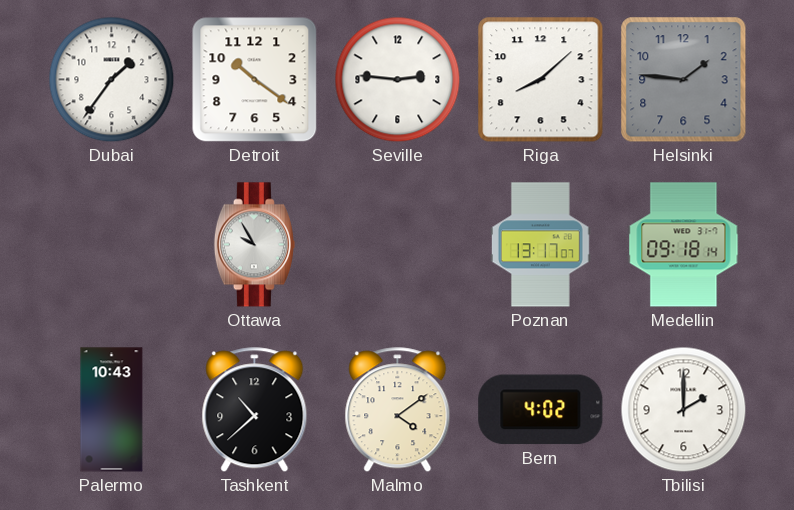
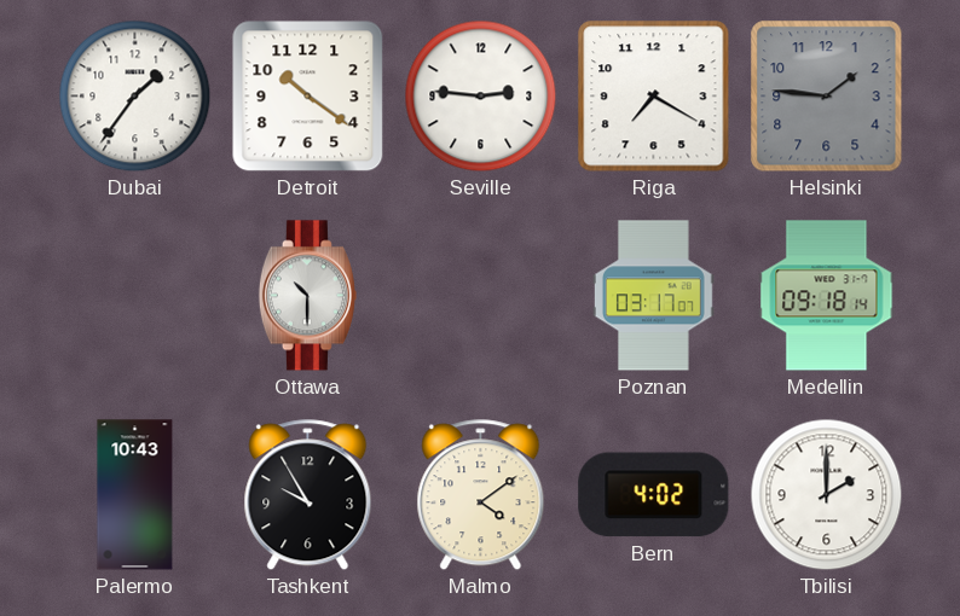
Riga: 8:08 -> 7:20 (654, 97)
Ottawa: 9:55 -> 10:30 (307, 296)
Poznan: 13:17 -> 03:17 (654, 296)
Tashkent: 10:38 -> 9:55 (308, 495)
